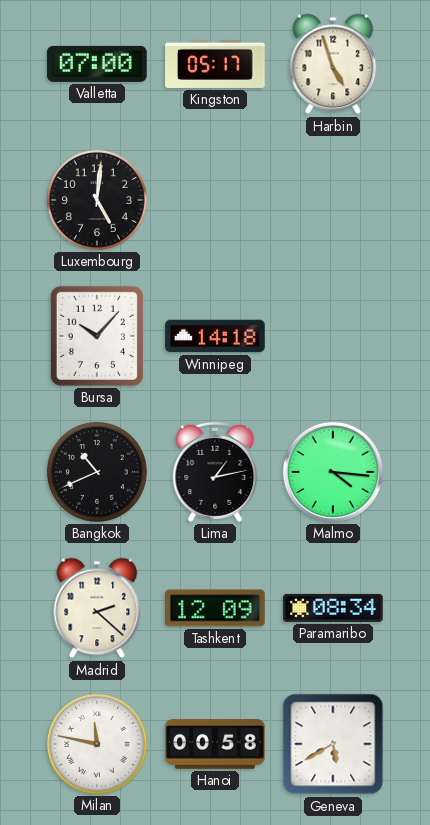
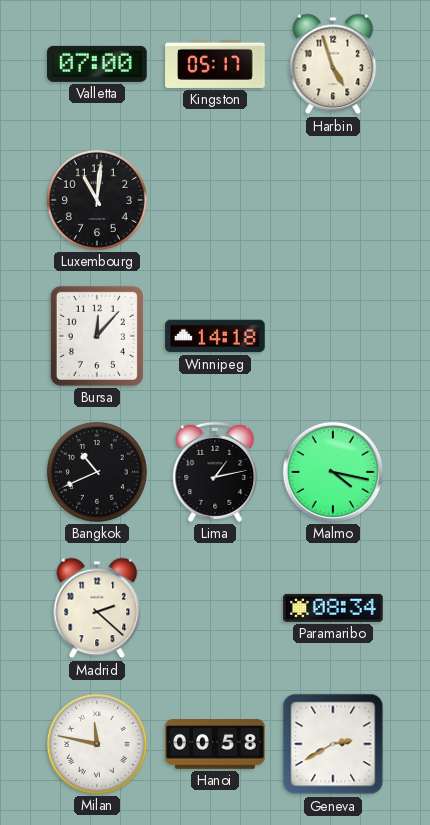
Luxembourg: 5:01 -> 11:01 (97, 200)
Bursa: 10:07 -> 12:07 (97, 336)
Malmo: 4:16 -> 4:17 (333, 472)
Tashkent: 12:09 -> none (215, 608)
Geneva: 5:40 -> 2:40 (333, 744)
